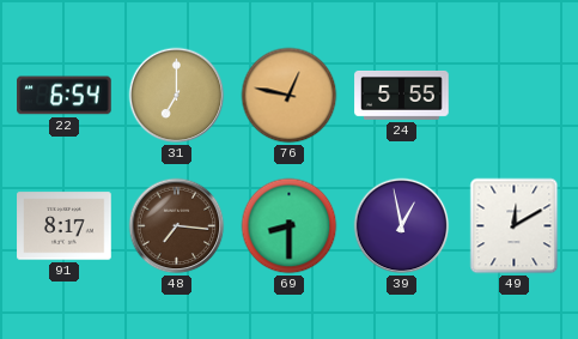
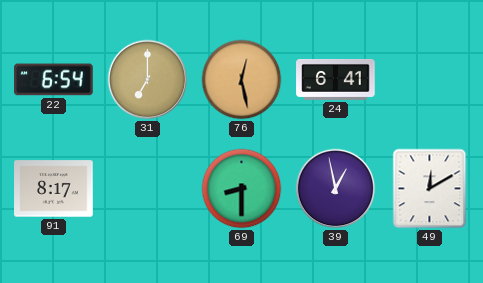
76: 12:47 -> 12:28 (242, 80)
24: 5:55 -> 6:41 (336, 79)
48: 7:16 -> none (177, 226)
